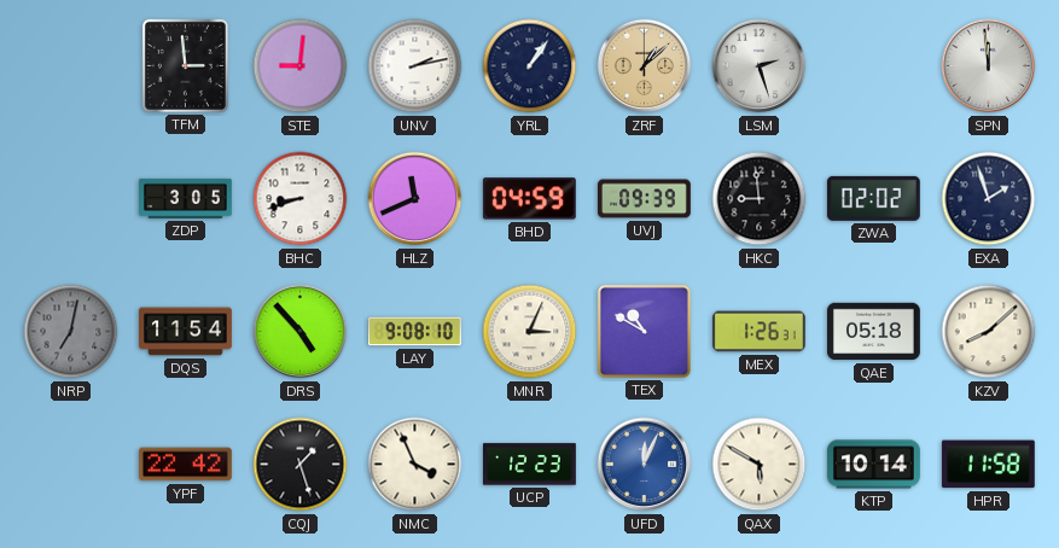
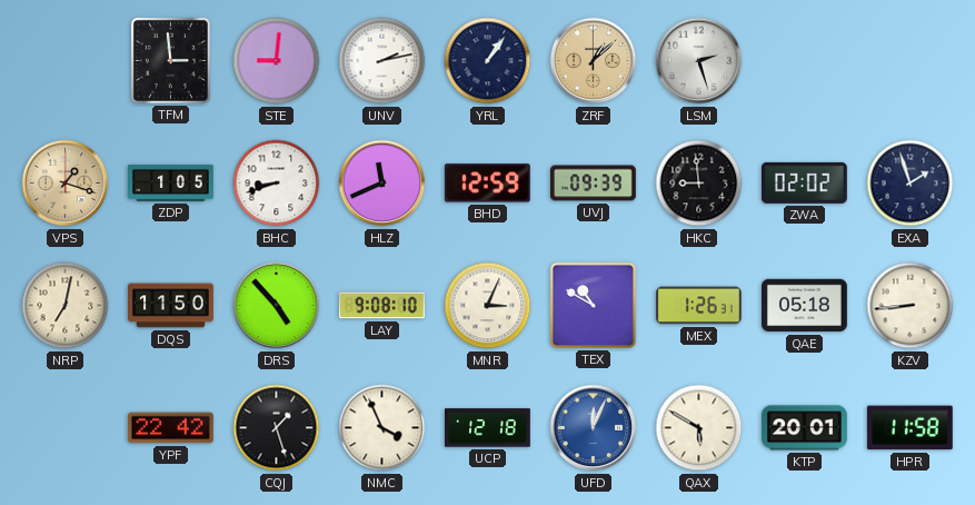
SPN: 11:59 -> none (989, 66)
VPS: none -> 1:18 (66, 184)
ZDP: 3:05 -> 1:05 (171, 182)
BHD: 04:59 -> 12:59 (487, 184)
NRP dial: grey -> cream (66, 306)
DQS: 11:54 -> 11:50 (171, 306)
KZV: 8:08 -> 8:44 (911, 306)
UCP: 12:23 -> 12:18 (488, 428)
KTP: 10:14 -> 20:01 (804, 428)
